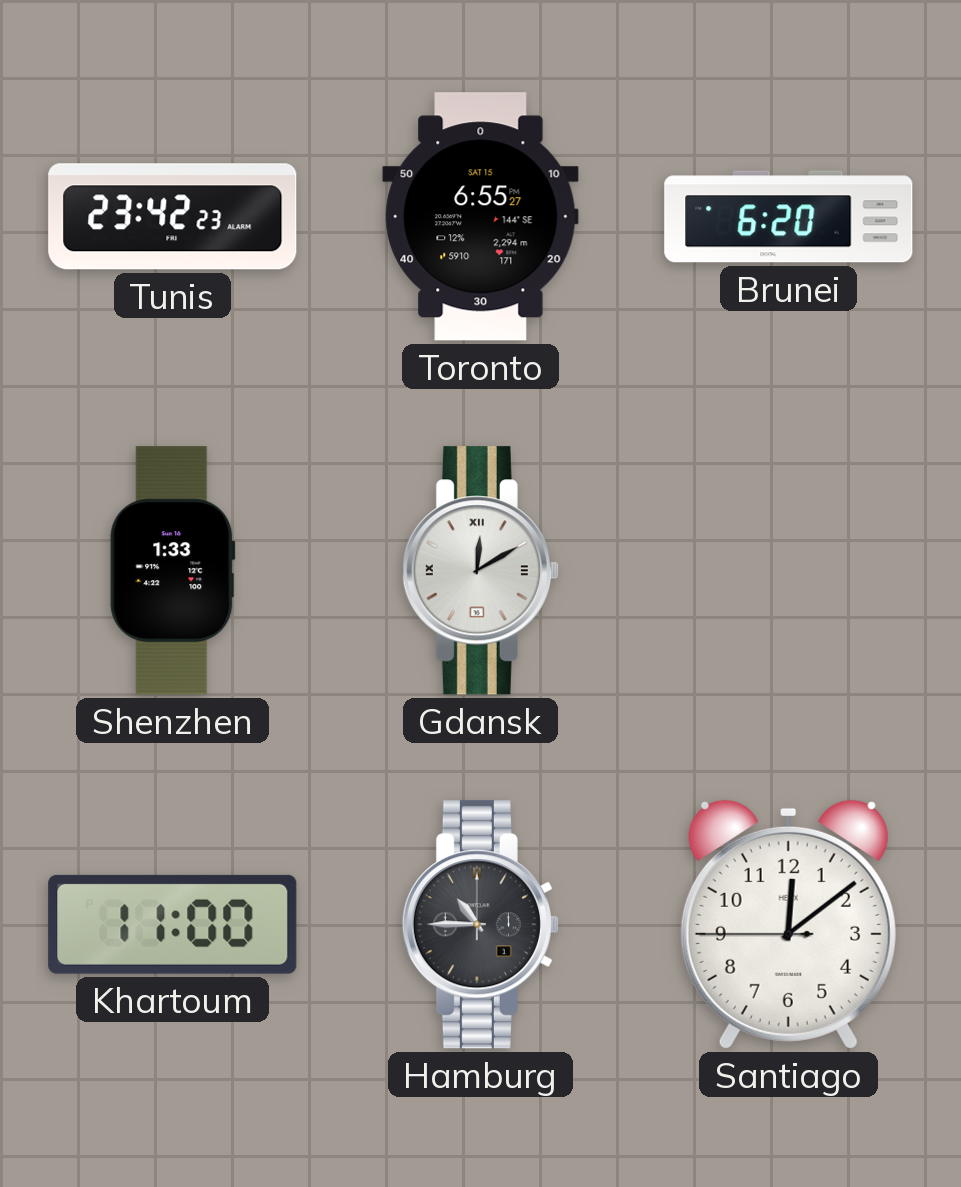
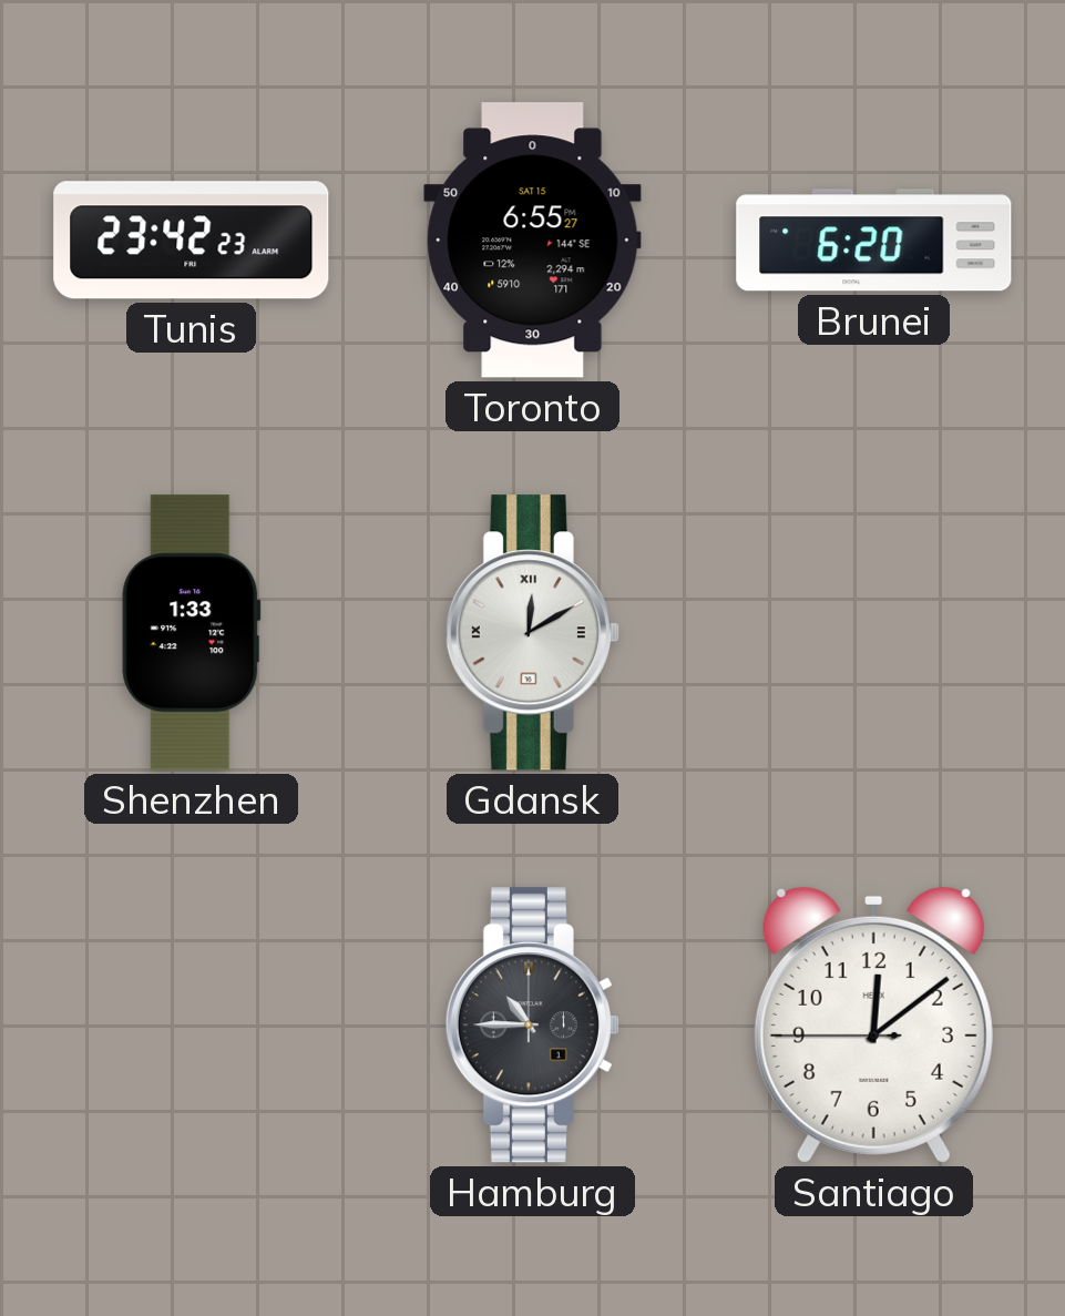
Khartoum: 11:00 -> none (173, 924)
